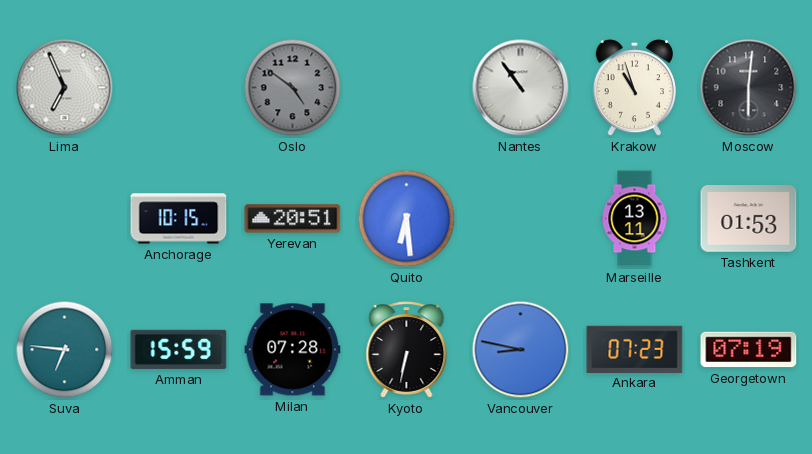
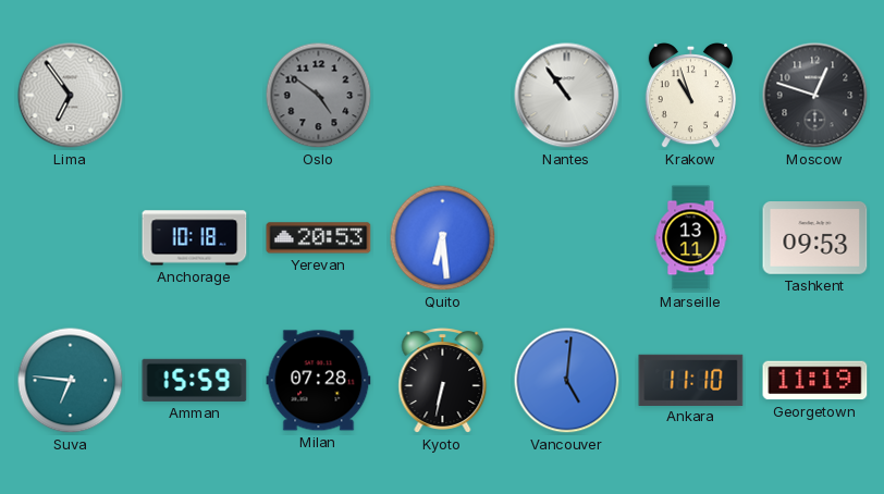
Lima: 6:56 -> 6:54 (71, 96)
Moscow: 6:01 -> 12:48 (815, 96)
Anchorage: 10:15 -> 10:18 (195, 238)
Yerevan: 20:51 -> 20:53 (319, 238)
Tashkent: 01:53 -> 09:53 (815, 238)
Vancouver: 8:47 -> 5:01 (567, 381)
Ankara: 07:23 -> 11:10 (691, 380)
Georgetown: 07:19 -> 11:19 (815, 381)
